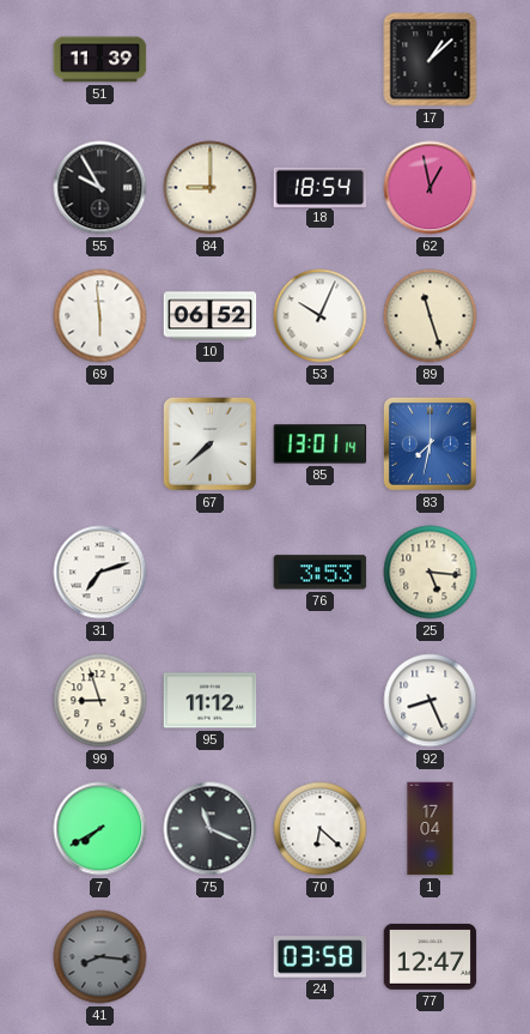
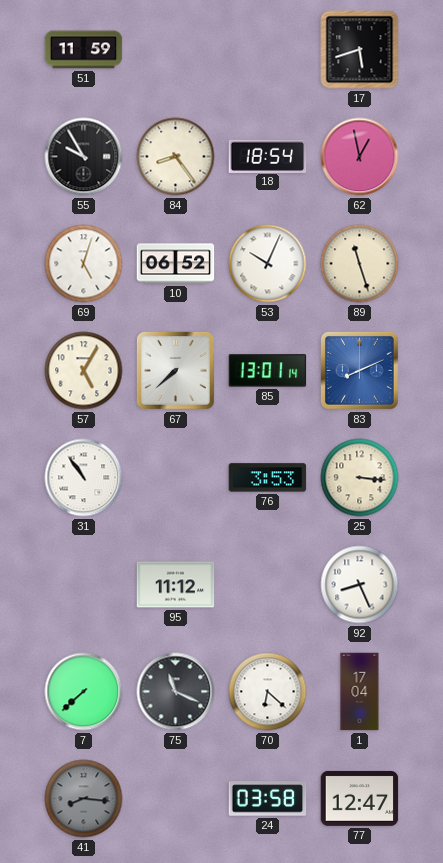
51: 11:39 -> 11:59 (84, 50)
17: 1:08 -> 5:42 (360, 50)
84: 9:00 -> 8:24 (176, 157)
69: 5:59 -> 5:03 (84, 264)
57: none -> 5:05 (84, 371)
83: 7:32 -> 8:11 (360, 371)
31: 7:12 -> 10:54 (84, 478)
25: 5:16 -> 3:16 (360, 478)
99: 8:57 -> none (100, 701)
7: 7:40 -> 7:38 (84, 692)
